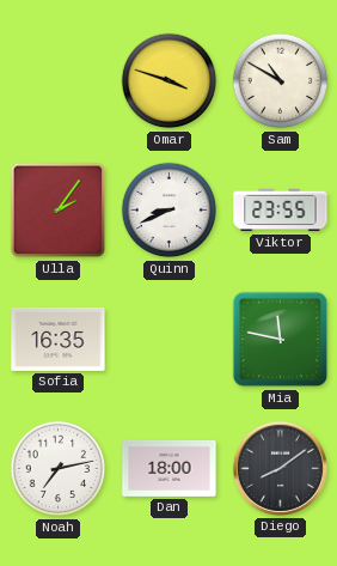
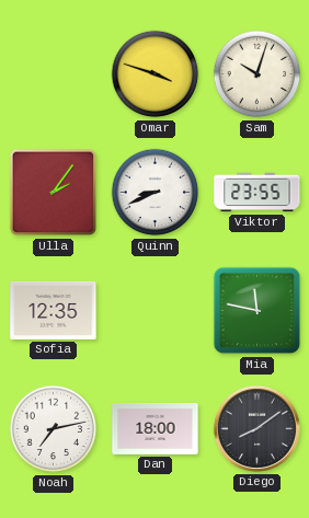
Sam: 10:50 -> 10:03 (257, 74)
Sofia: 16:35 -> 12:35 (54, 310)
